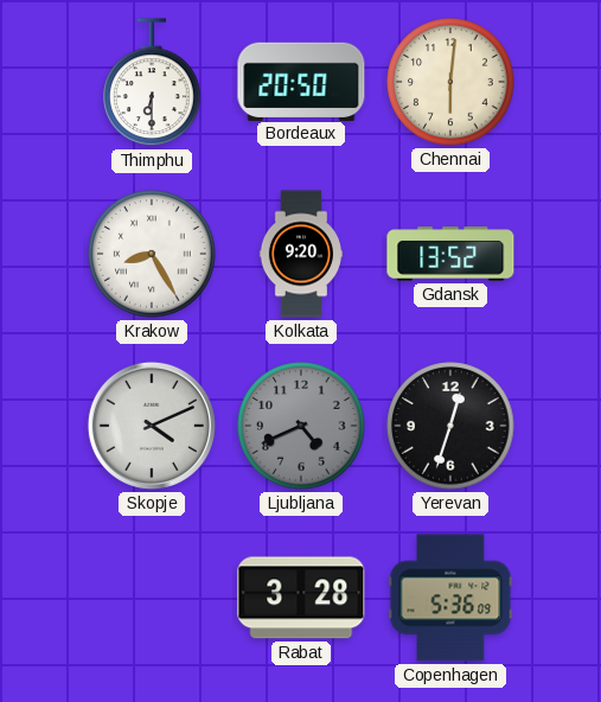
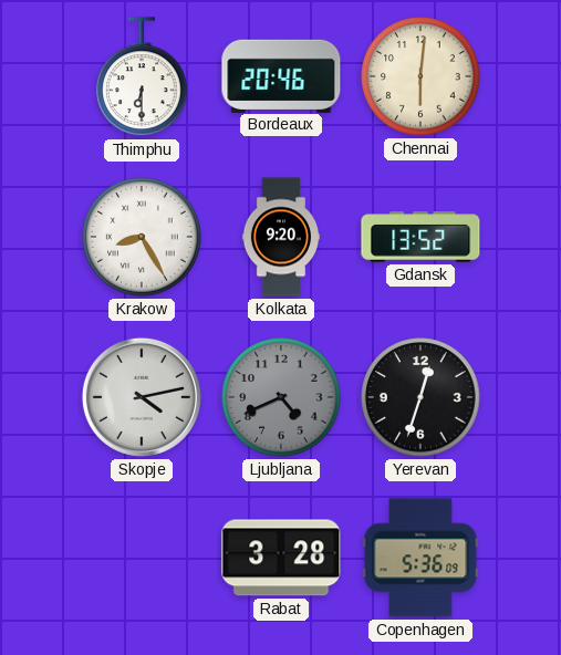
Bordeaux: 20:50 -> 20:46 (281, 75)
Skopje: 4:11 -> 4:13 (142, 397)
